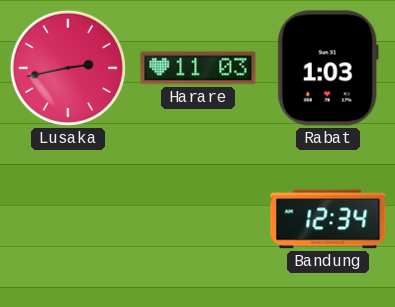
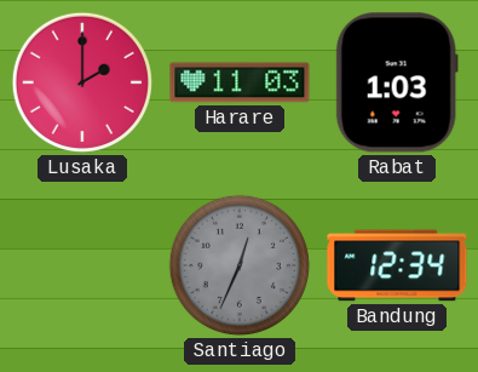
Lusaka: 2:43 -> 2:00 (82, 82)
Santiago: none -> 12:34 (240, 265)
